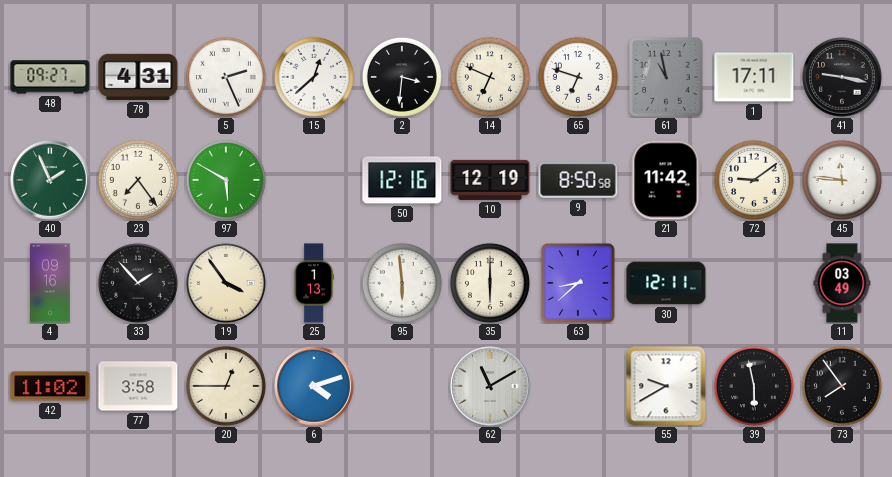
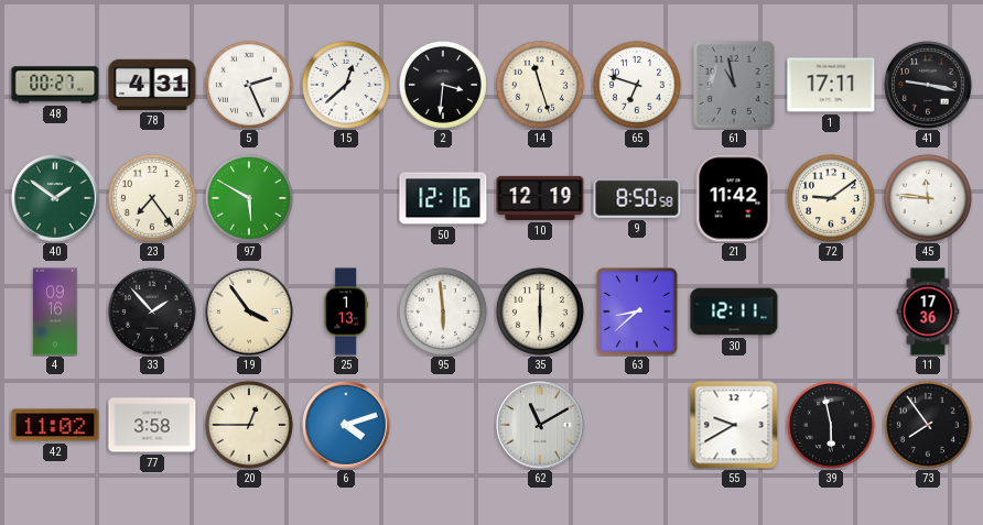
48: 09:27 -> 00:27 (55, 85)
14: 6:49 -> 11:27 (540, 85)
40: 1:56 -> 1:51 (55, 198)
11: 03:49 -> 17:36 (928, 311)
